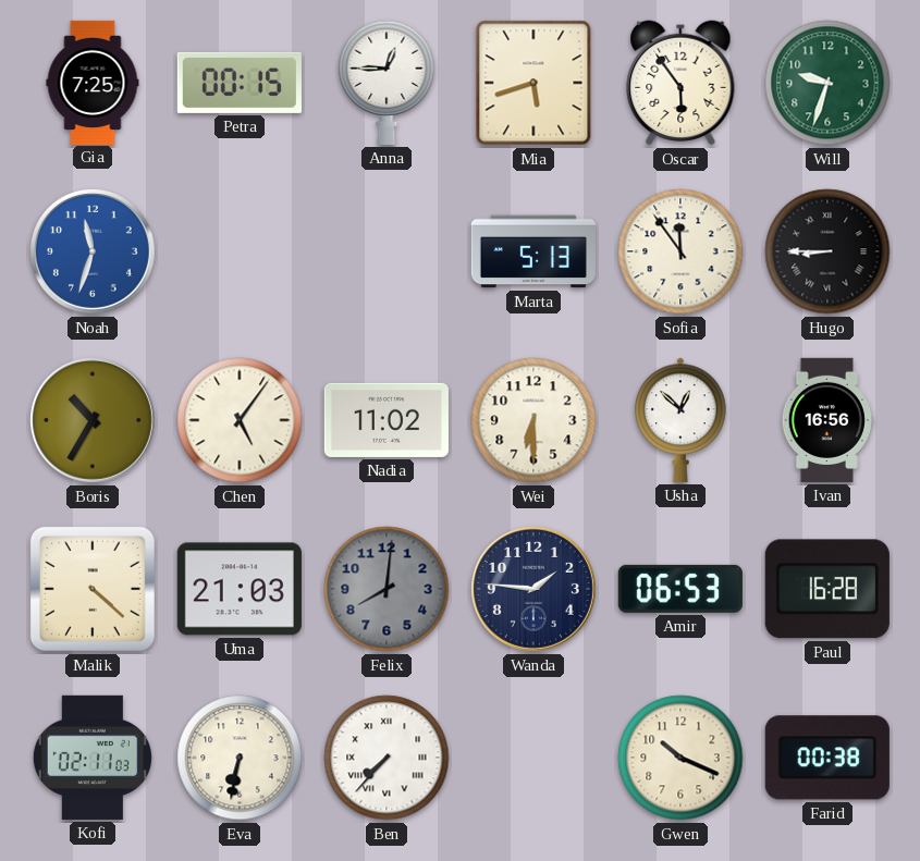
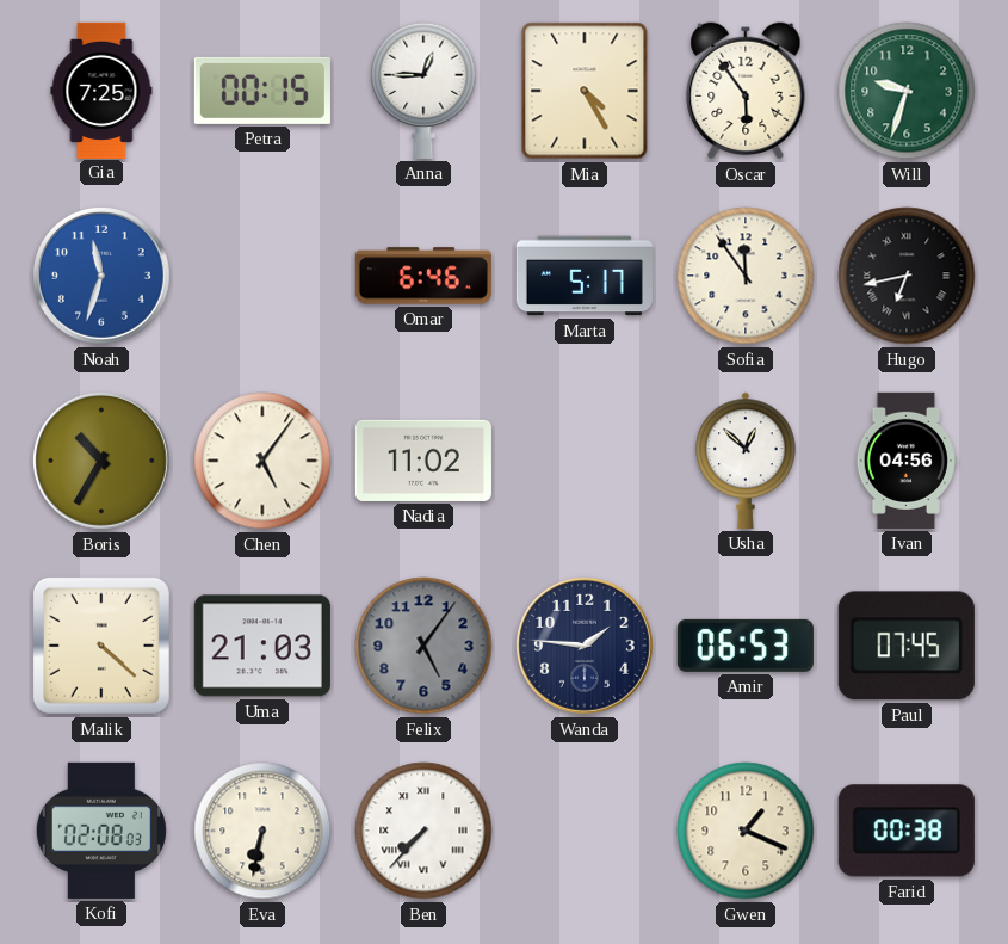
Mia: 5:42 -> 4:25 (585, 91)
Omar: none -> 6:46 (423, 276)
Marta: 5:13 -> 5:17 (585, 276)
Hugo: 8:45 -> 6:43 (907, 276)
Wei: 6:30 -> none (533, 420)
Ivan: 16:56 -> 04:56 (907, 461)
Felix: 8:01 -> 5:06 (423, 646)
Paul: 16:28 -> 07:45 (907, 646)
Kofi: 02:11 -> 02:08 (101, 831)
Gwen: 10:19 -> 1:19 (746, 831)
